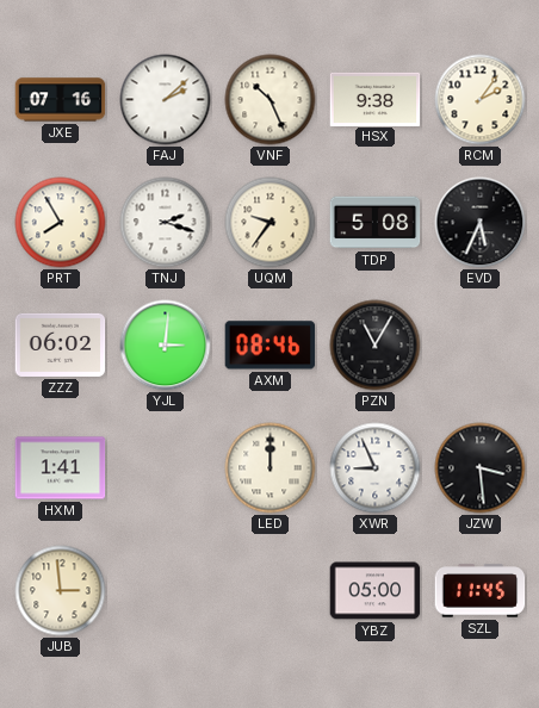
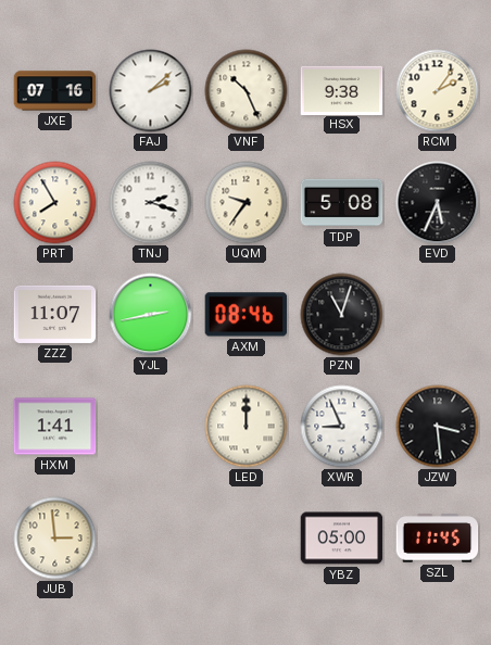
ZZZ: 06:02 -> 11:07 (55, 314)
YJL: 3:01 -> 2:43 (151, 315)
PZN: 11:05 -> 11:03 (342, 315)
